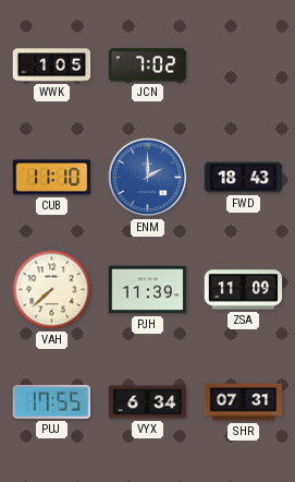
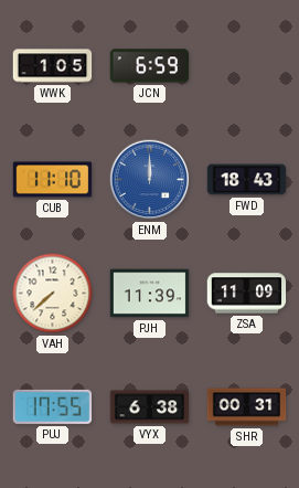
JCN: 7:02 -> 6:59 (150, 66)
ENM: 2:00 -> 12:00 (150, 180)
VYX: 6:34 -> 6:38 (150, 407)
SHR: 07:31 -> 00:31 (247, 407)
